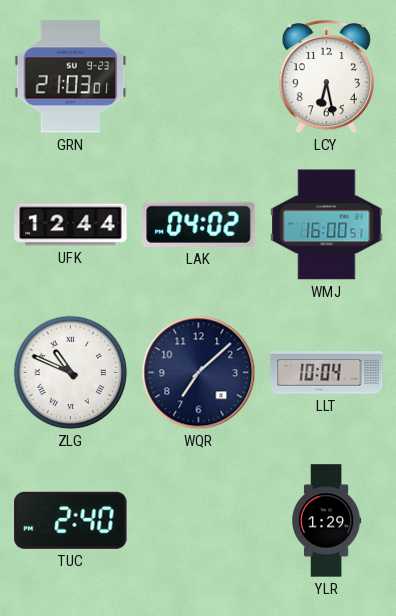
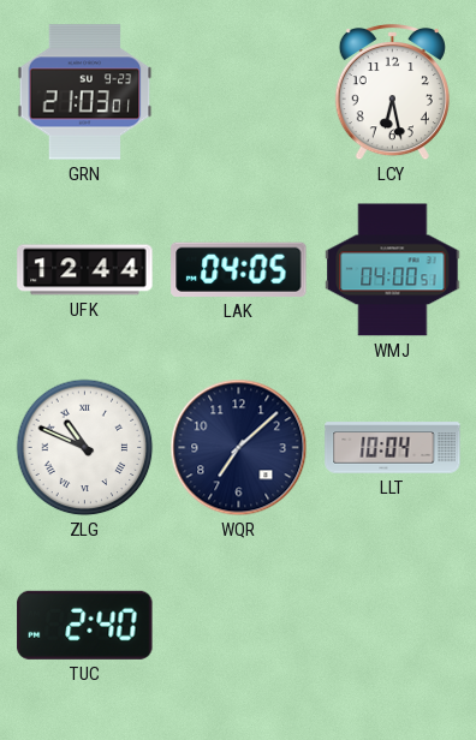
LAK: 04:02 -> 04:05 (239, 269)
WMJ: 16:00 -> 04:00 (393, 270)
YLR: 1:29 -> none (326, 521)
